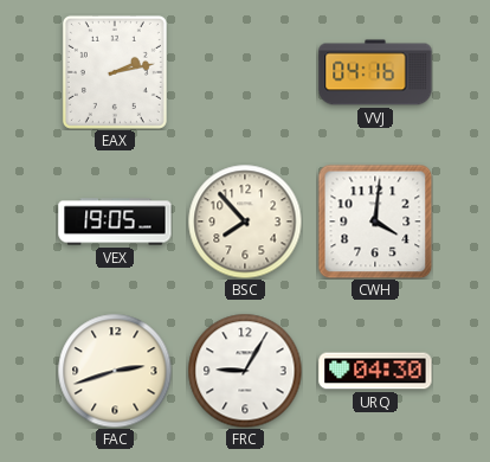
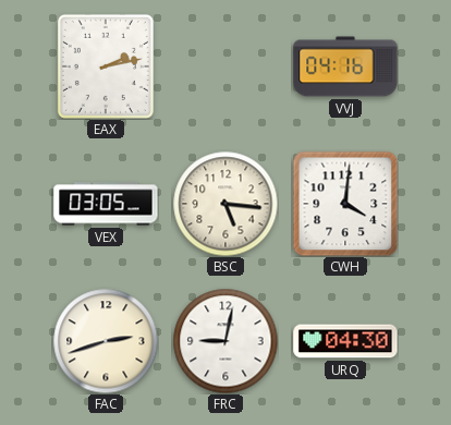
VEX: 19:05 -> 03:05 (106, 204)
BSC: 7:53 -> 5:16 (225, 204)
FRC: 9:05 -> 9:02 (225, 341)
